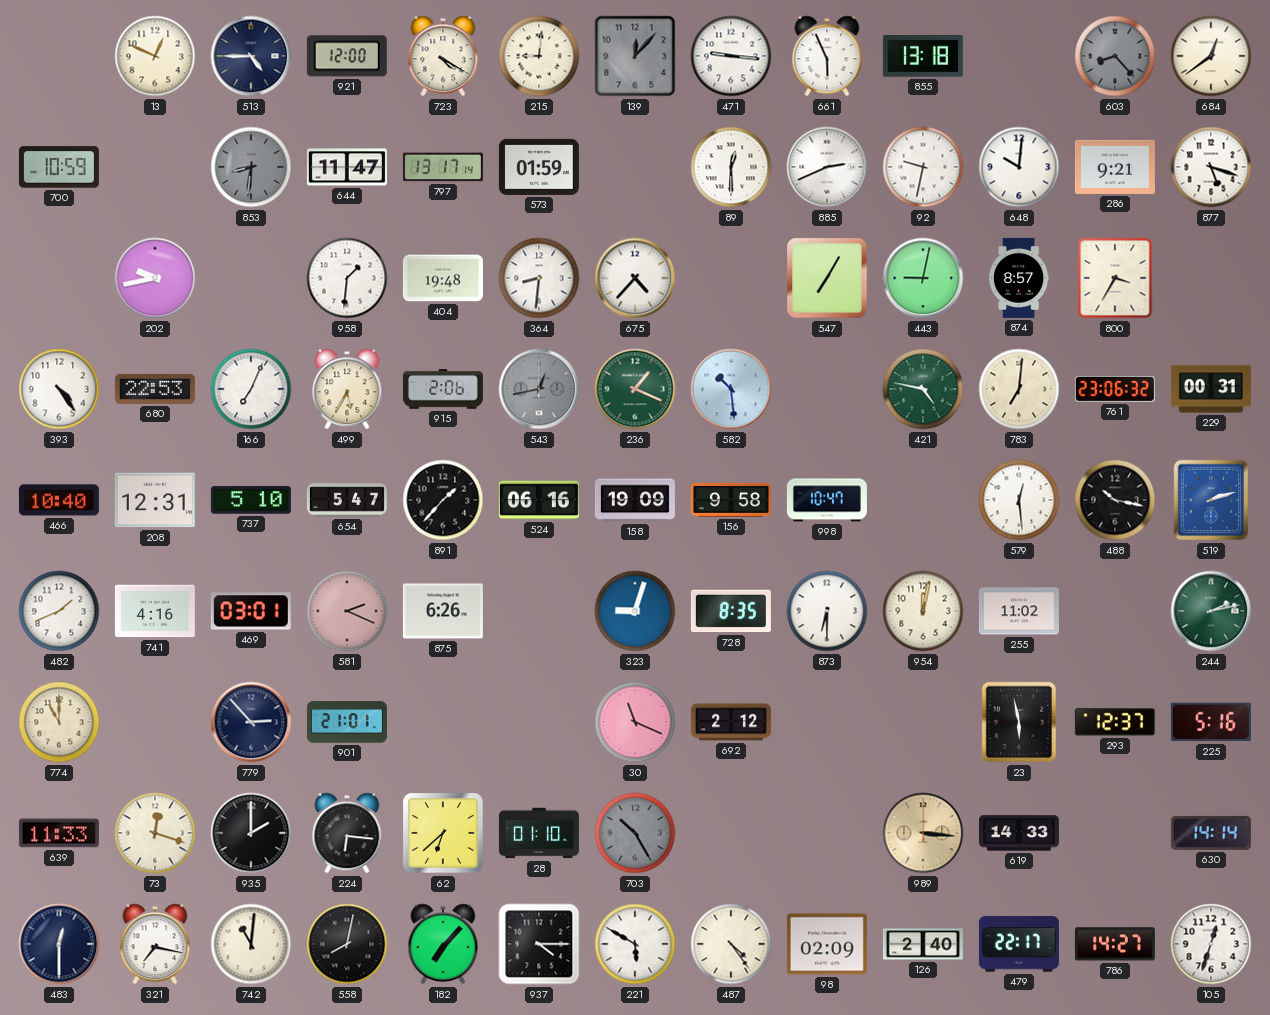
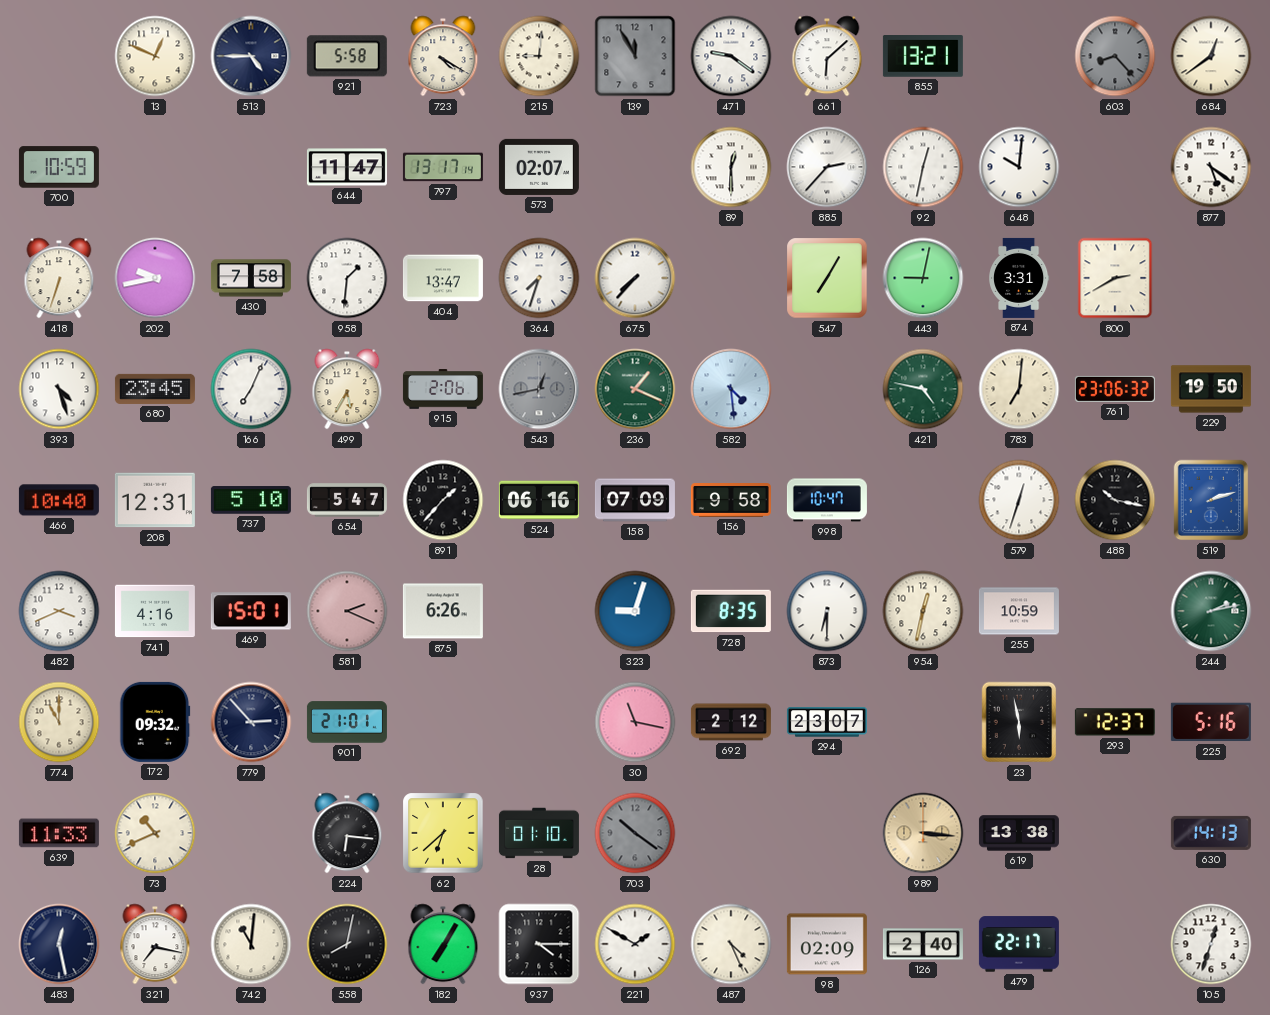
921: 12:00 -> 5:58 (347, 56)
139: 12:07 -> 11:55 (635, 56)
471: 9:16 -> 9:21 (731, 56)
661: 5:56 -> 6:08 (827, 56)
855: 13:18 -> 13:21 (923, 56)
853: 8:31 -> none (251, 167)
573: 01:59 -> 02:07 (539, 167)
885: 2:41 -> 2:37 (827, 167)
92: 9:32 -> 12:32 (923, 167)
286: 9:21 -> none (1115, 167)
877: 5:18 -> 5:21 (1211, 167)
418: none -> 6:33 (59, 278)
430: none -> 7:58 (251, 278)
404: 19:48 -> 13:47 (443, 278)
364: 8:31 -> 7:33 (539, 278)
675: 4:37 -> 7:37 (635, 278)
874: 8:57 -> 3:31 (1020, 278)
800: 3:35 -> 2:40 (1115, 278)
393: 4:24 -> 4:27 (59, 389)
680: 22:53 -> 23:45 (155, 389)
582: 10:29 -> 4:29 (731, 389)
229: 00:31 -> 19:50 (1211, 389)
158: 19:09 -> 07:09 (635, 500)
579: 12:29 -> 12:33 (1019, 500)
482: 1:41 -> 3:41 (59, 611)
469: 03:01 -> 15:01 (251, 611)
954: 12:02 -> 12:32 (923, 611)
255: 11:02 -> 10:59 (1019, 611)
172: none -> 09:32 (155, 722)
30: 11:19 -> 11:17 (635, 722)
294: none -> 23:07 (827, 722)
73: 12:18 -> 10:41 (155, 833)
935: 2:00 -> none (251, 833)
703: 10:25 -> 10:21 (635, 833)
619: 14:33 -> 13:38 (1019, 833)
630: 14:14 -> 14:13 (1211, 833)
483: 12:30 -> 12:28 (59, 944)
182: 7:07 -> 7:05 (443, 944)
221: 5:50 -> 1:50 (635, 944)
487: 4:24 -> 4:26 (731, 944)
786: 14:27 -> none (1115, 944)
